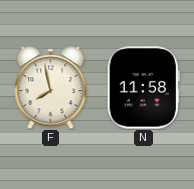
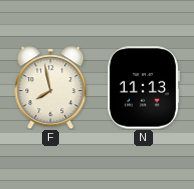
N: 11:58 -> 11:13 (143, 88)
